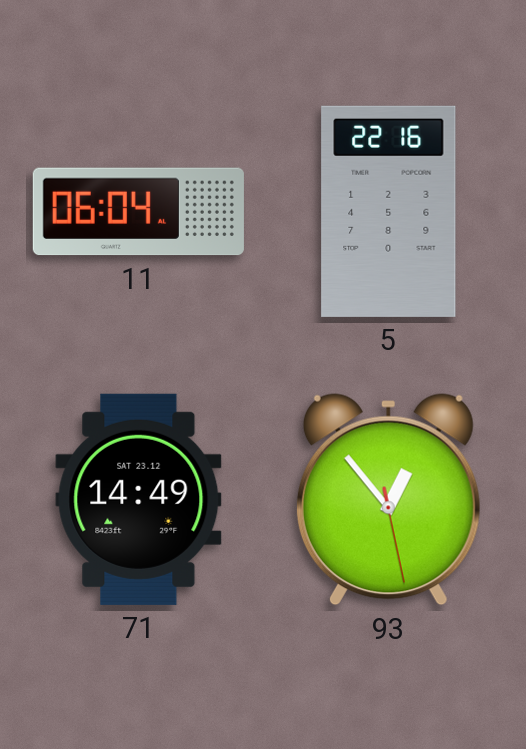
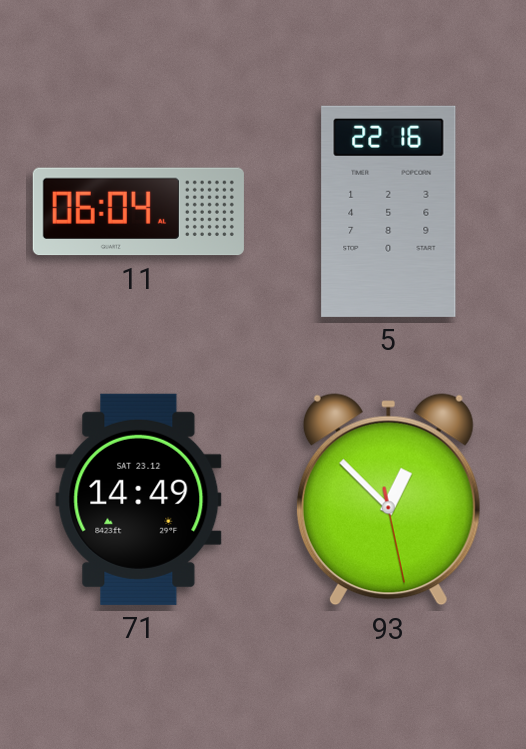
93: 12:53 -> 12:52 (388, 500)
